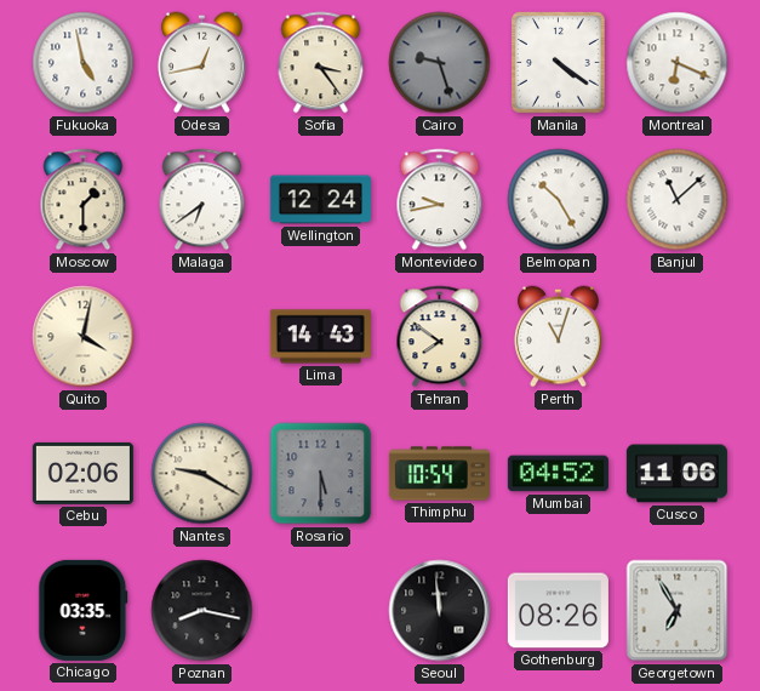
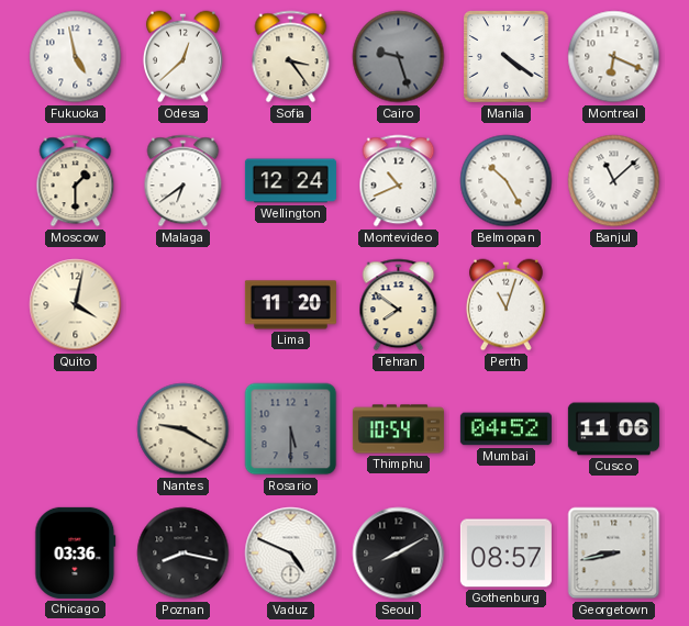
Odesa: 12:43 -> 12:38 (184, 57)
Montevideo: 9:43 -> 10:41 (399, 181)
Lima: 14:43 -> 11:20 (290, 305)
Cebu: 02:06 -> none (82, 473)
Chicago: 03:35 -> 03:36 (76, 552)
Vaduz: none -> 4:49 (291, 554)
Seoul: 11:59 -> 8:10 (399, 554)
Gothenburg: 08:26 -> 08:57 (505, 554)
Georgetown: 6:55 -> 8:43 (614, 554)
